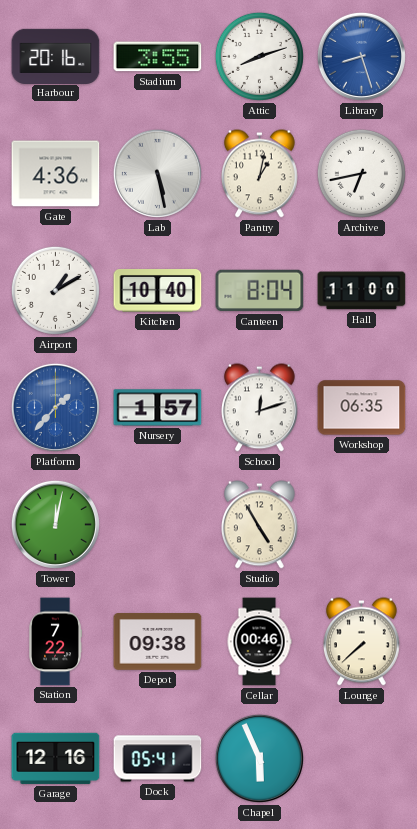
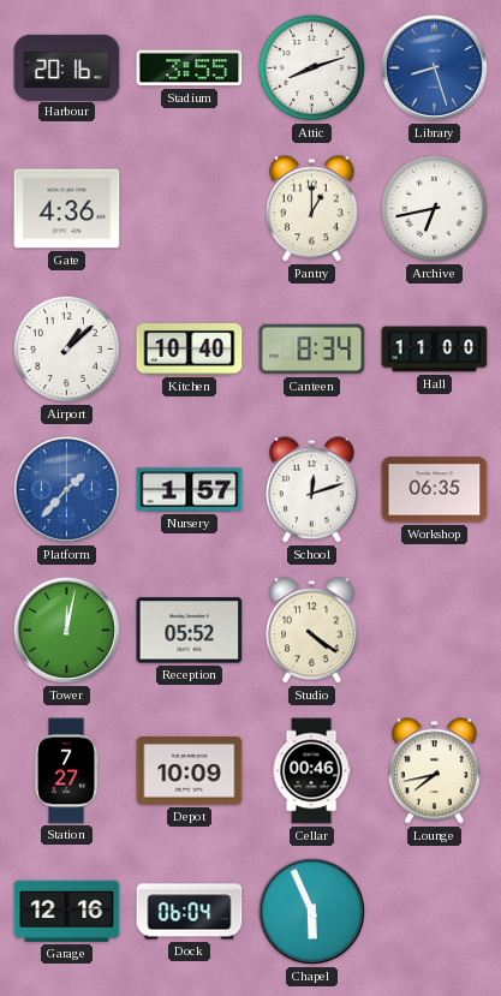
Lab: 5:28 -> none (157, 173)
Pantry: 1:02 -> 1:00 (311, 209)
Airport: 1:10 -> 1:08 (66, 348)
Canteen: 8:04 -> 8:34 (312, 350)
Reception: none -> 05:52 (190, 631)
Studio: 4:55 -> 4:21 (311, 631)
Station: 7:22 -> 7:27 (66, 771)
Depot: 09:38 -> 10:09 (190, 771)
Lounge: 7:38 -> 7:43 (434, 771)
Dock: 05:41 -> 06:04 (190, 912)
